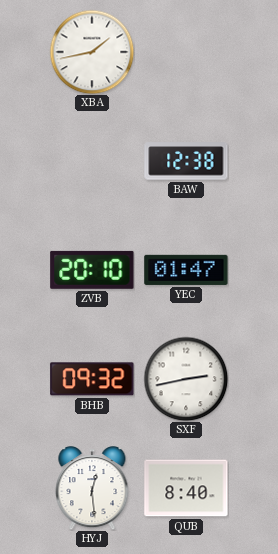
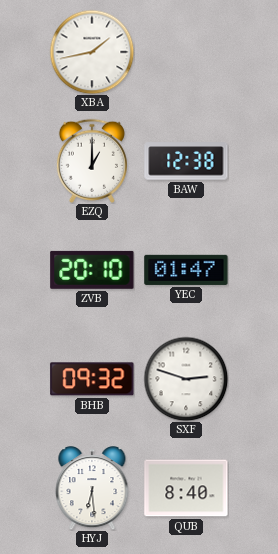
EZQ: none -> 1:00 (92, 161)
SXF: 2:43 -> 2:48 (186, 379)
HYJ: 12:29 -> 6:29 (92, 488)
